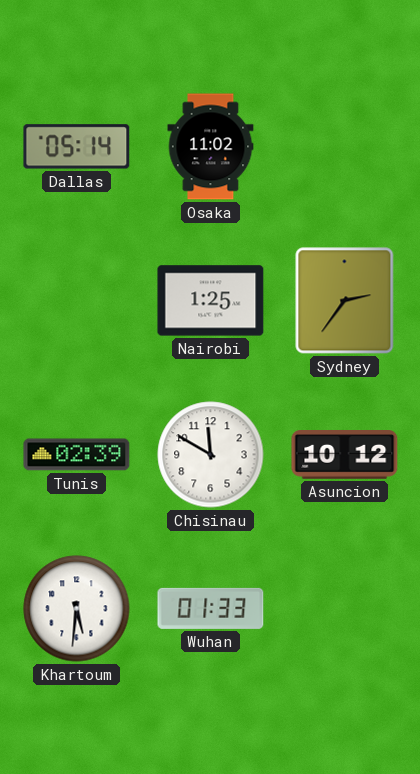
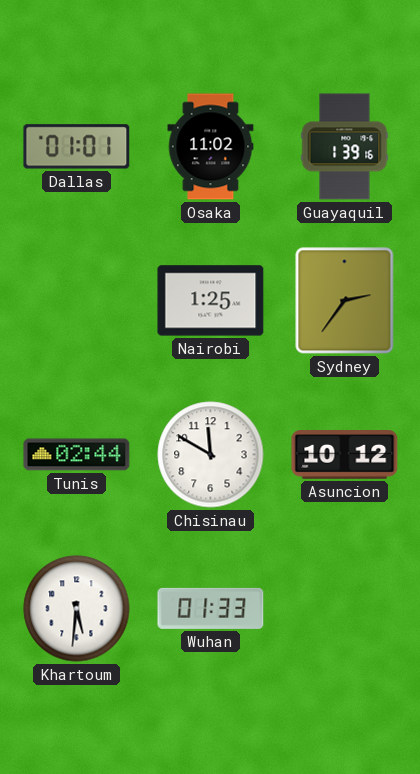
Dallas: 05:14 -> 01:01 (77, 147)
Guayaquil: none -> 1:39 (345, 147)
Tunis: 02:39 -> 02:44 (77, 455)
